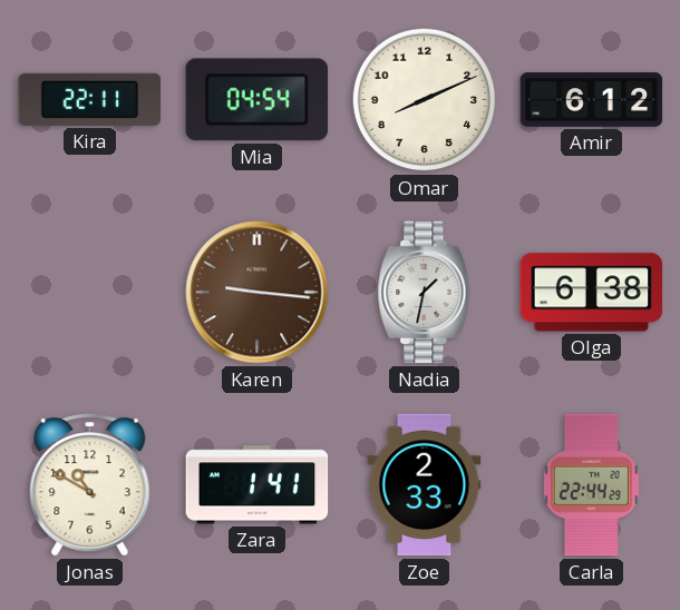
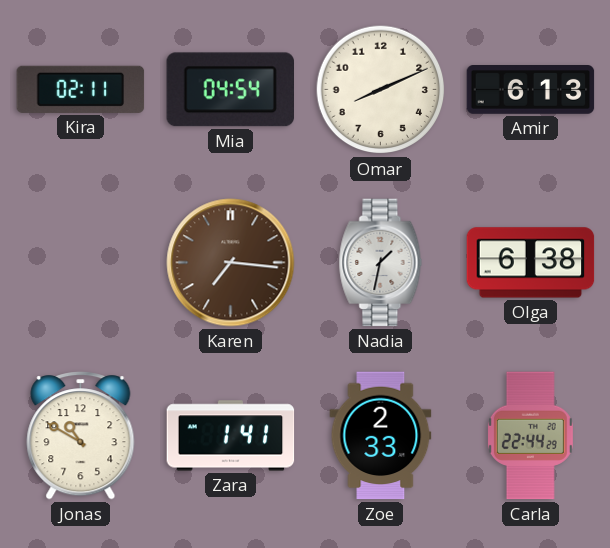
Kira: 22:11 -> 02:11 (81, 89)
Amir: 6:12 -> 6:13 (531, 90)
Karen: 9:16 -> 7:16 (231, 263)
